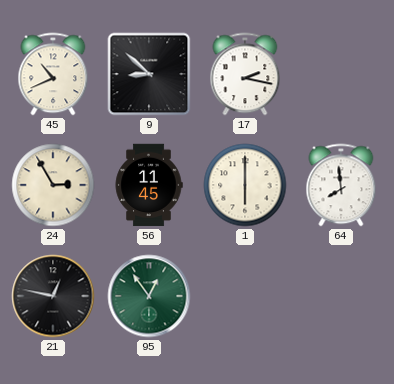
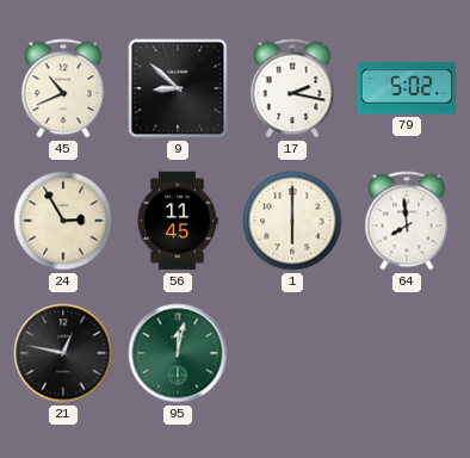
79: none -> 5:02 (407, 88)
95: 12:54 -> 12:02 (178, 353)
